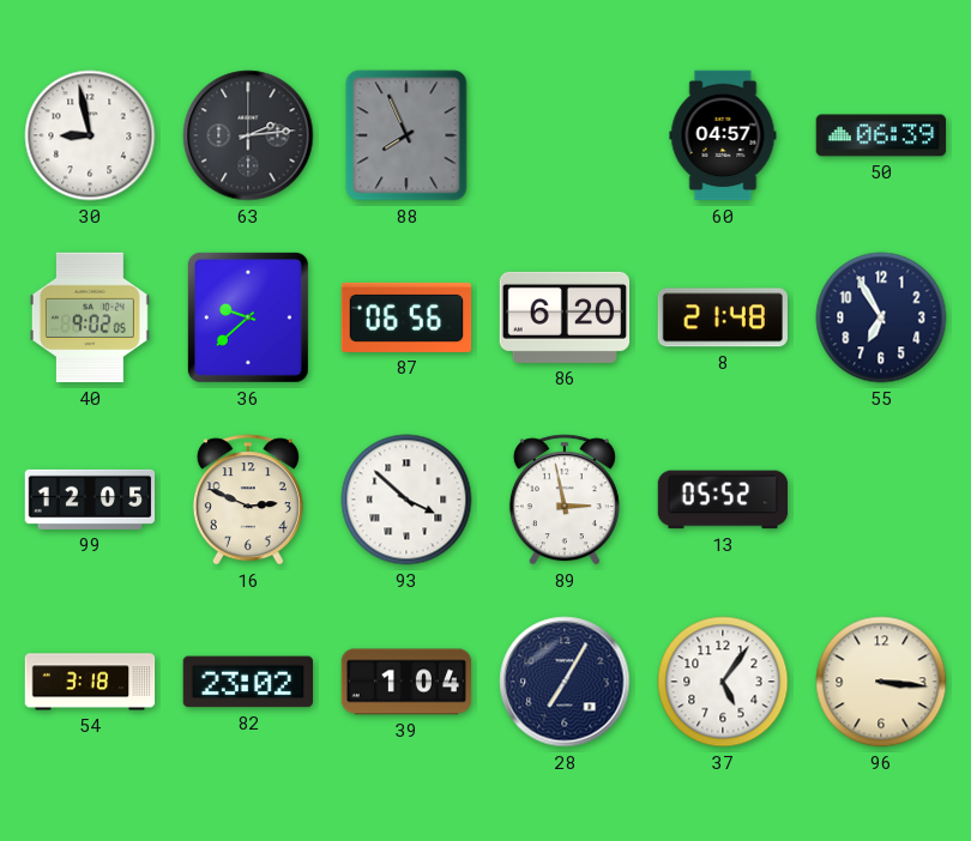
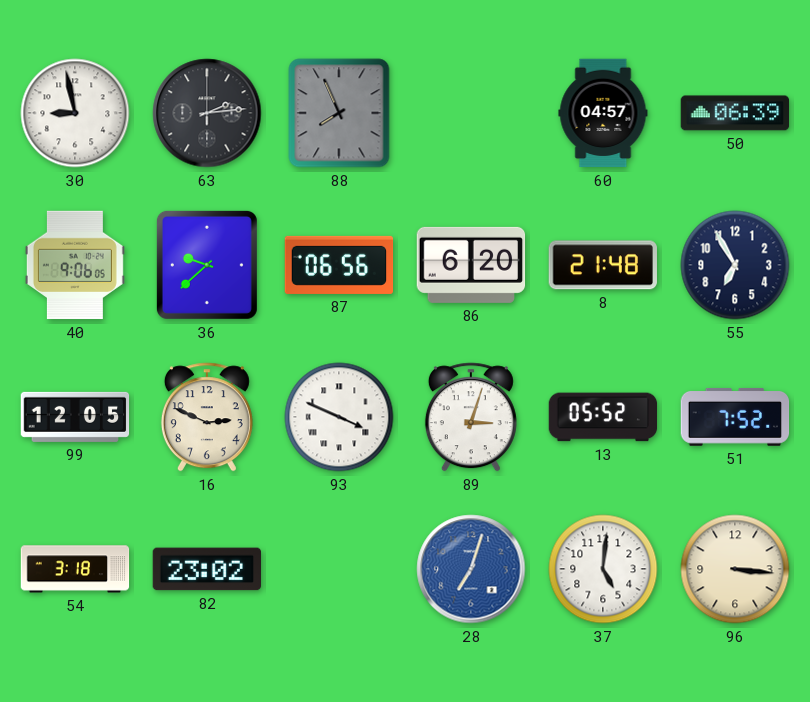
40: 9:02 -> 9:06 (75, 265)
93: 3:52 -> 3:49 (339, 417)
89: 2:58 -> 3:03 (471, 417)
51: none -> 7:52 (735, 417)
39: 1:04 -> none (406, 682)
28: 7:05 -> 7:03 (471, 569)
28 dial: navy -> blue (471, 569)
37: 5:06 -> 5:01 (603, 569)
